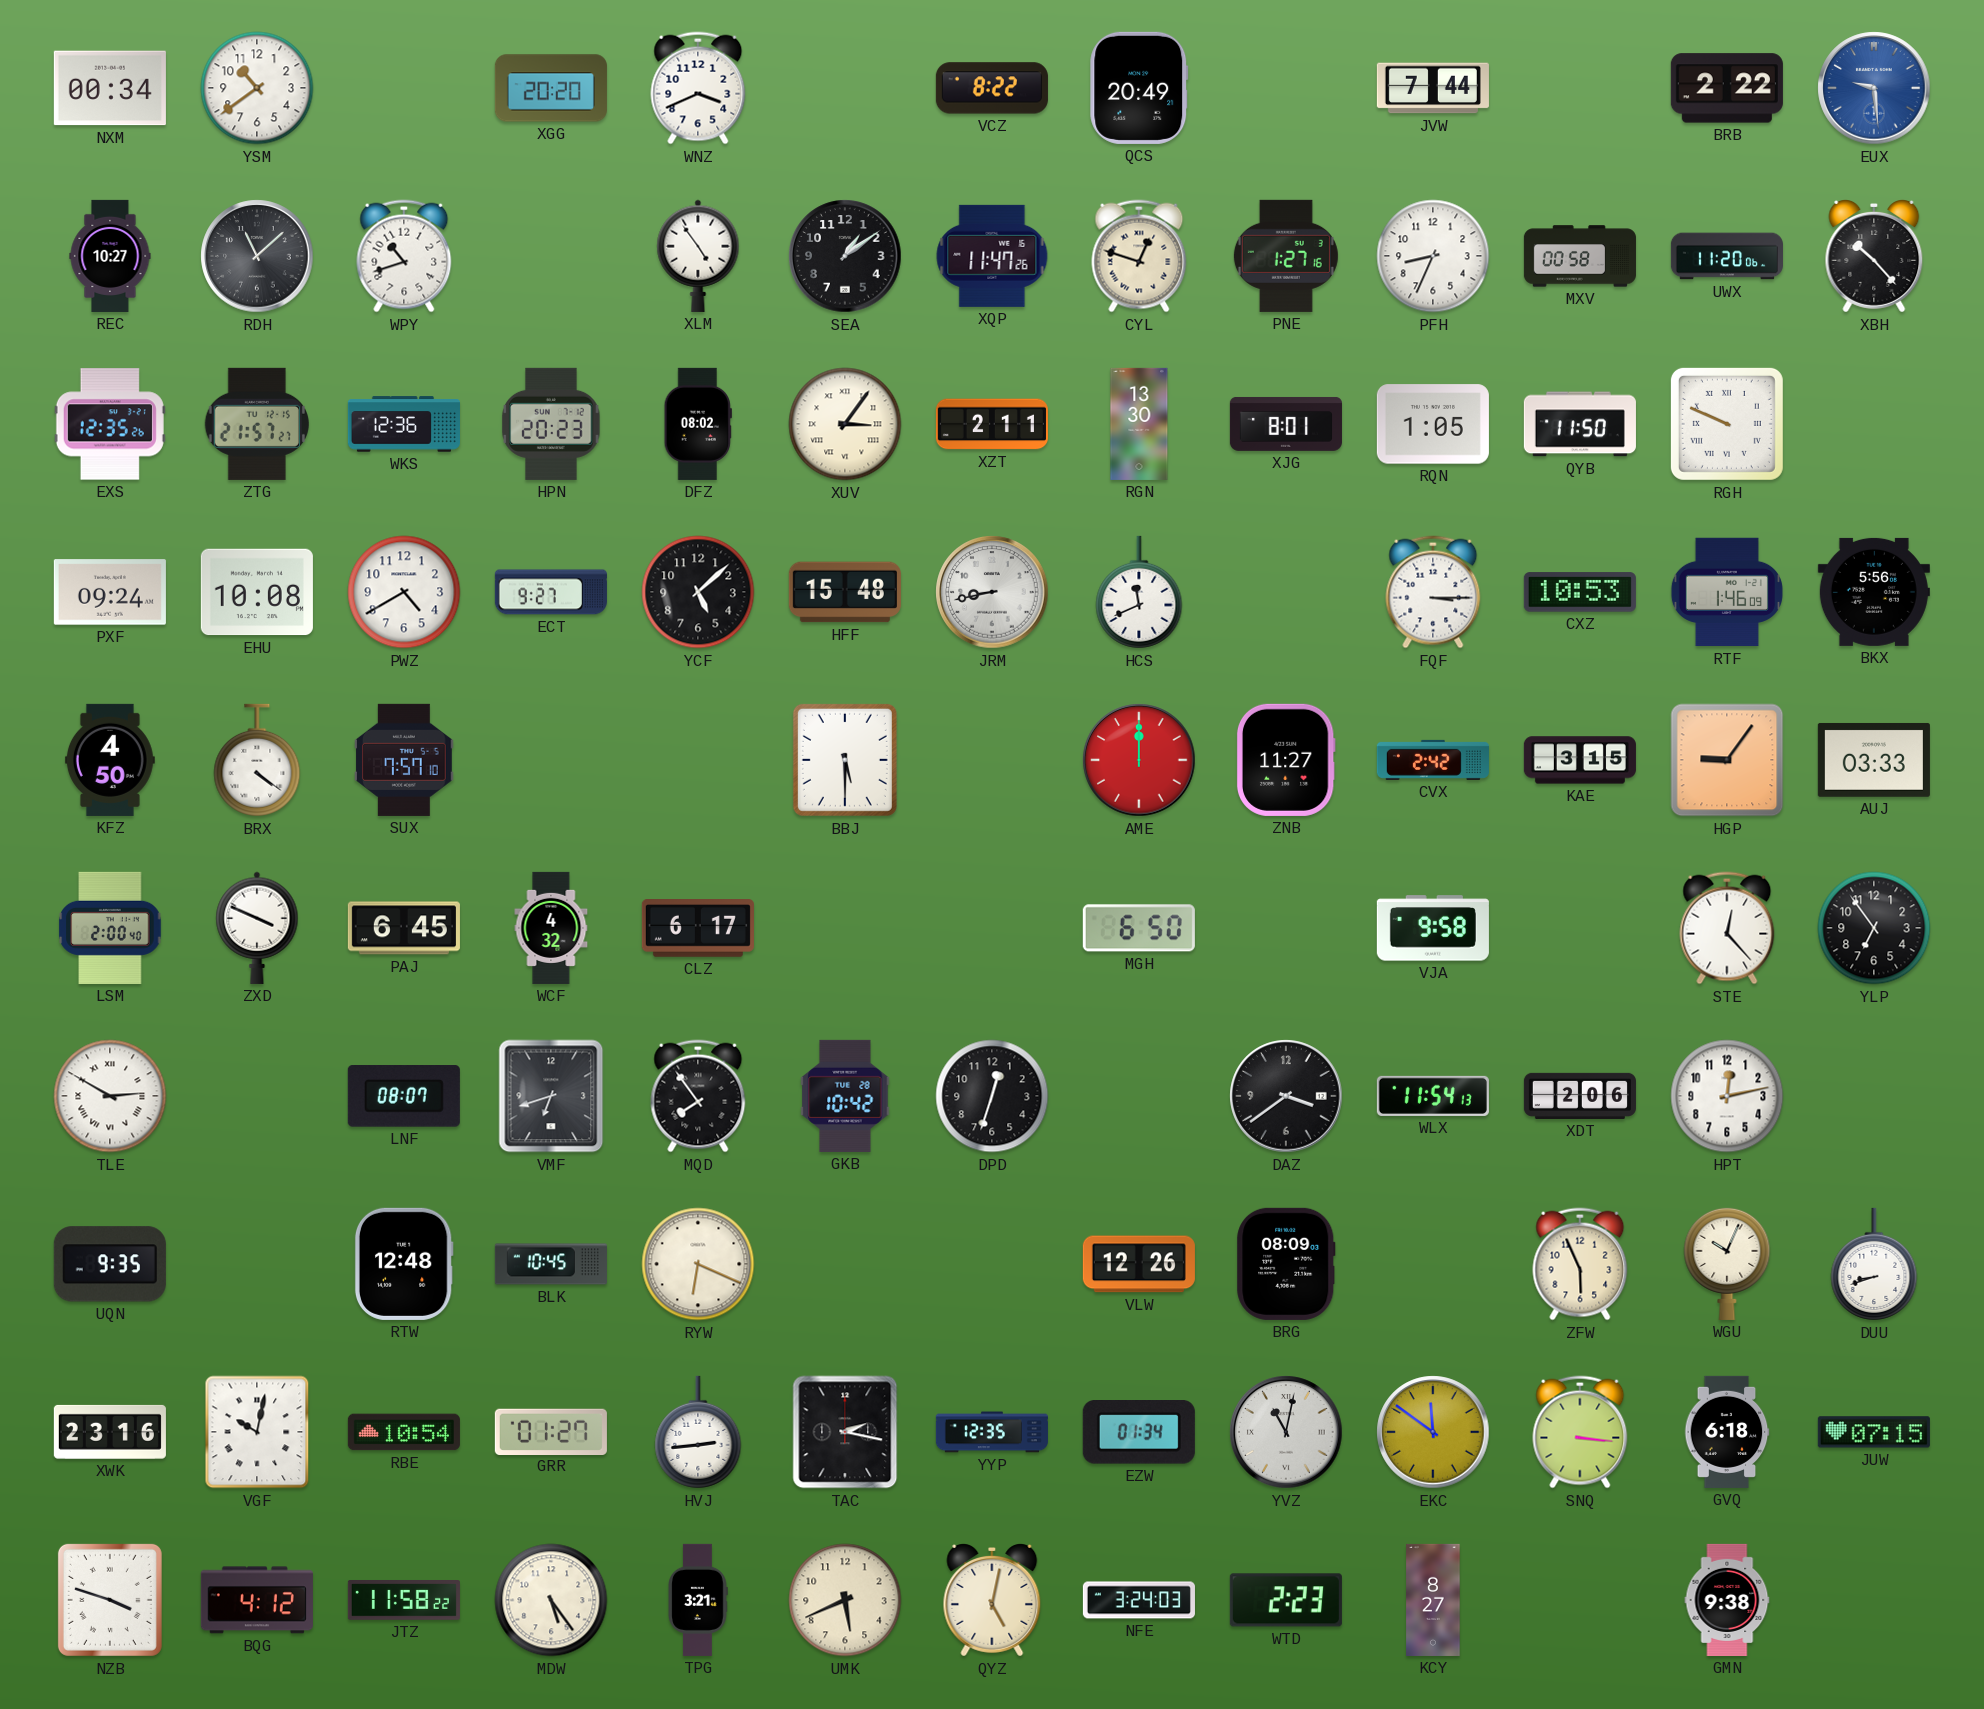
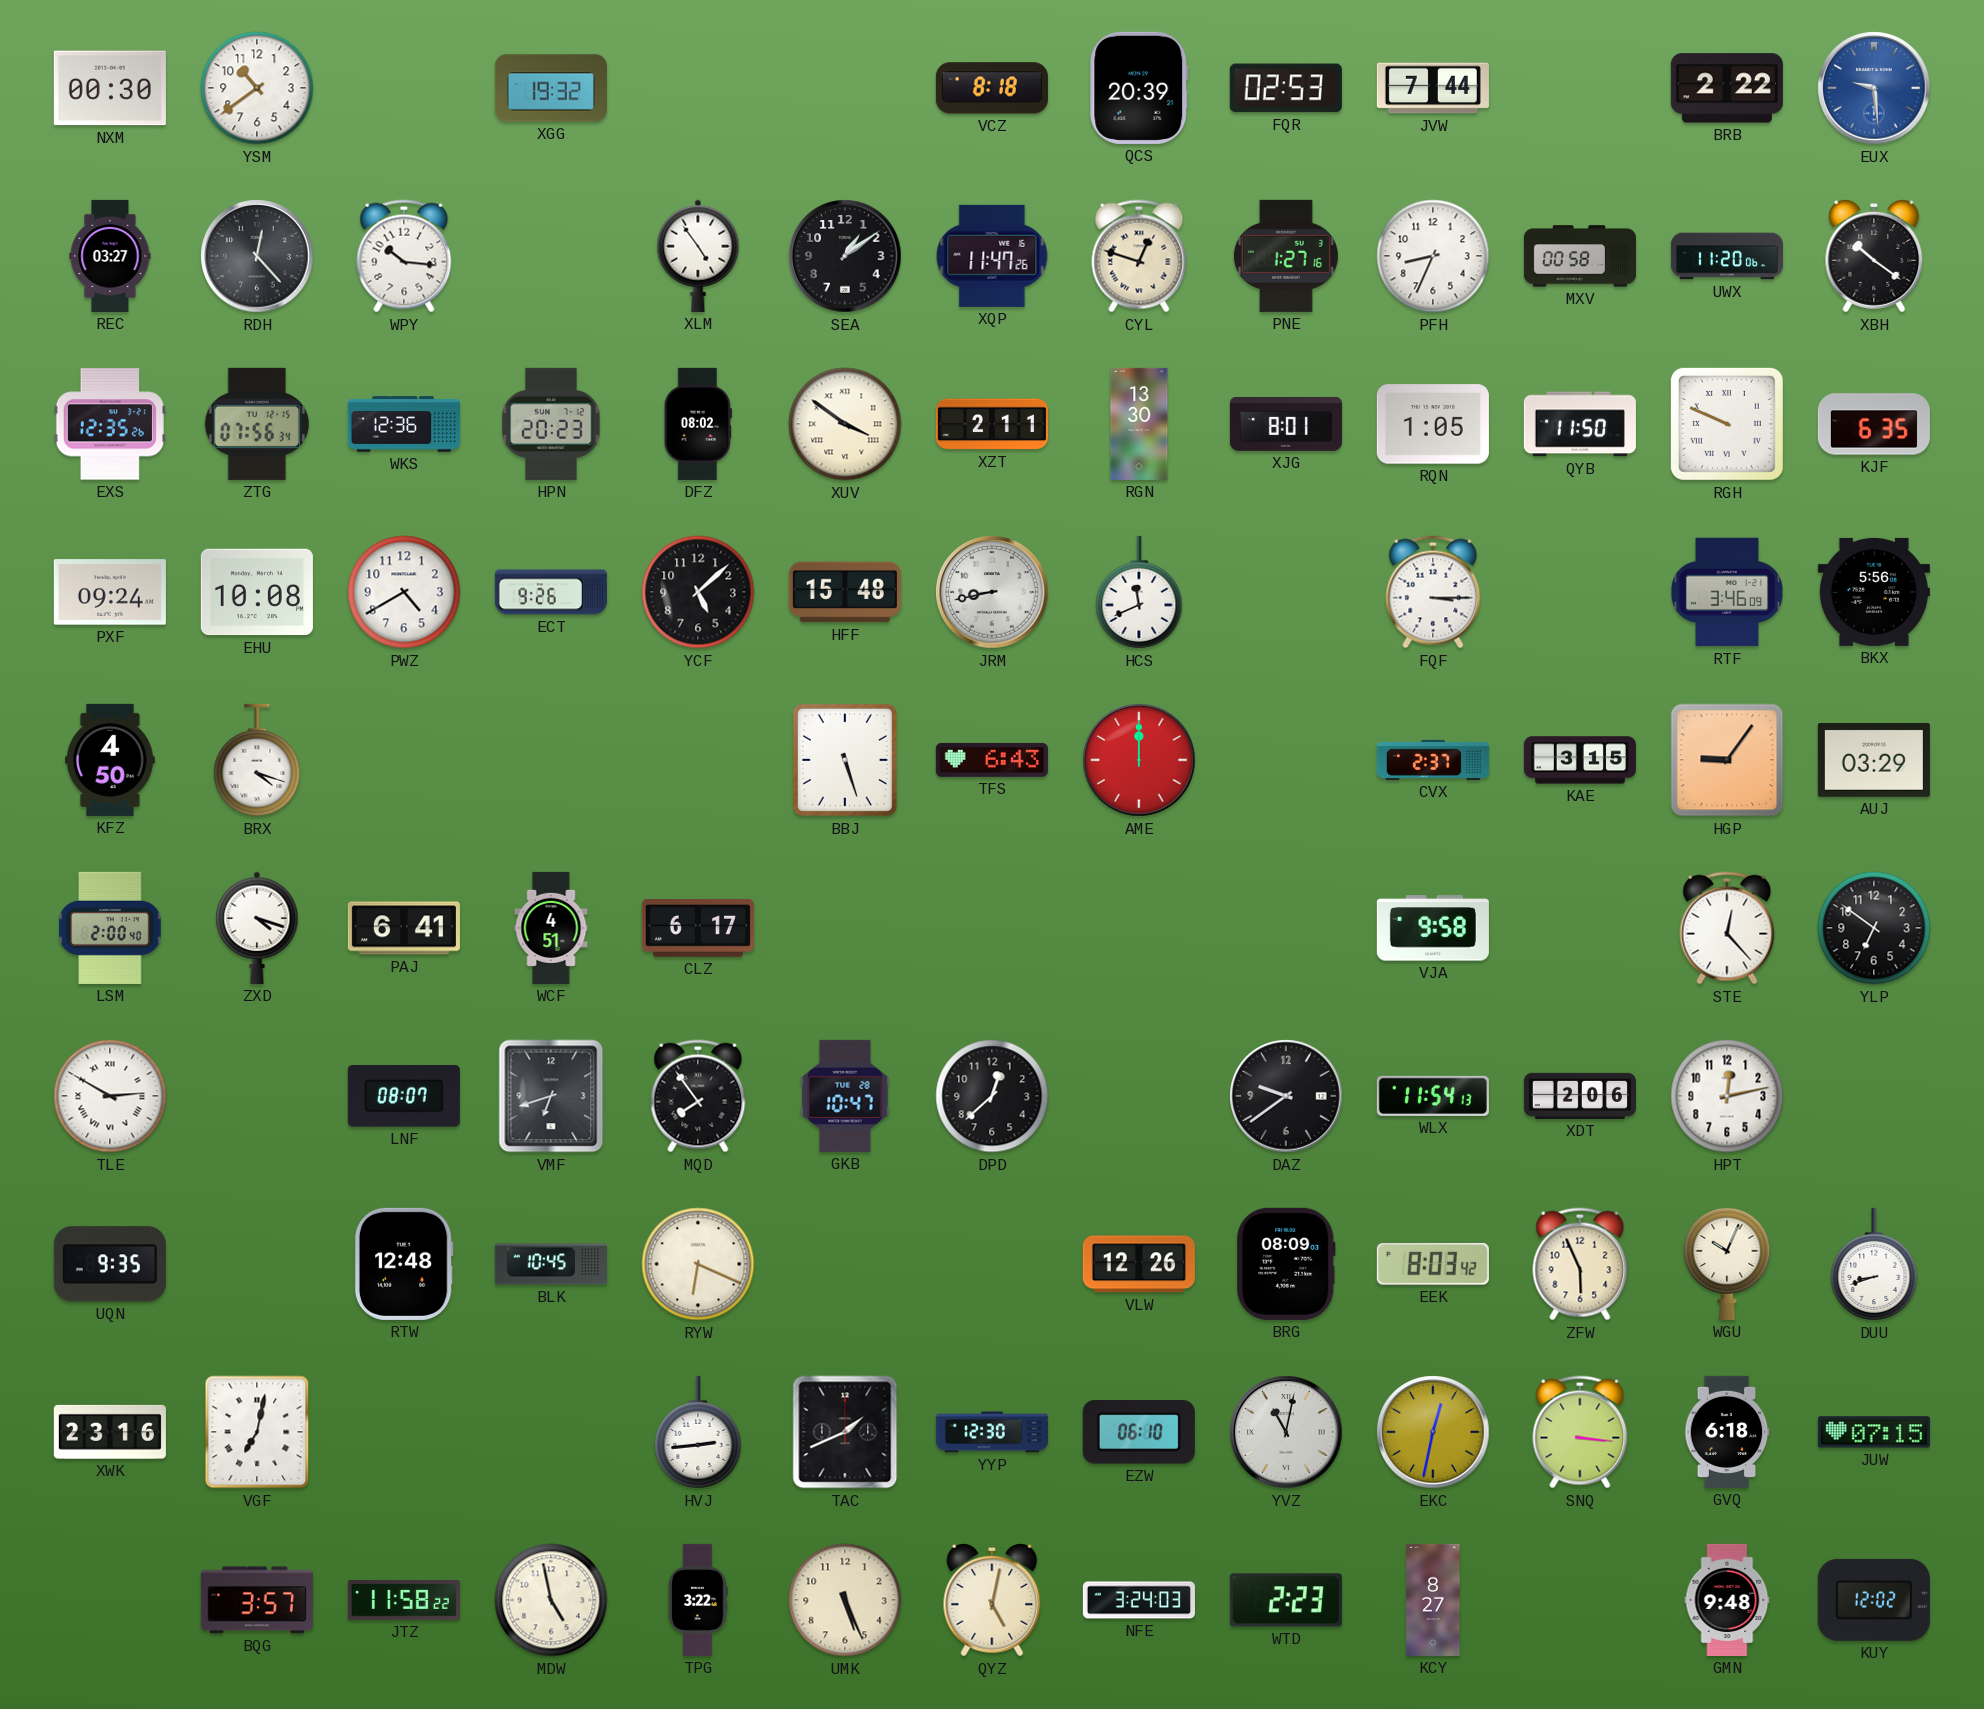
NXM: 00:34 -> 00:30 (110, 88)
XGG: 20:20 -> 19:32 (551, 88)
WNZ: 3:41 -> none (698, 88)
VCZ: 8:22 -> 8:18 (992, 88)
QCS: 20:49 -> 20:39 (1139, 88)
FQR: none -> 02:53 (1286, 88)
REC: 10:27 -> 03:27 (110, 256)
RDH: 11:08 -> 12:23 (257, 256)
WPY: 10:42 -> 10:16 (404, 256)
XBH: 10:23 -> 10:21 (1874, 257)
ZTG: 21:57 -> 07:56 (256, 424)
XUV: 3:06 -> 3:51 (845, 424)
KJF: none -> 6:35 (1874, 424)
ECT: 9:27 -> 9:26 (551, 592)
CXZ: 10:53 -> none (1580, 592)
RTF: 1:46 -> 3:46 (1727, 592)
BRX: 4:21 -> 4:18 (257, 760)
SUX: 7:57 -> none (405, 760)
BBJ: 5:30 -> 5:27 (845, 760)
TFS: none -> 6:43 (992, 760)
ZNB: 11:27 -> none (1286, 760)
CVX: 2:42 -> 2:37 (1433, 760)
AUJ: 03:33 -> 03:29 (1874, 760)
ZXD: 3:49 -> 4:18 (257, 928)
PAJ: 6:45 -> 6:41 (404, 928)
WCF: 4:32 -> 4:51 (551, 928)
MGH: 6:50 -> none (1139, 928)
YLP: 6:54 -> 6:51 (1874, 928)
GKB: 10:42 -> 10:47 (845, 1096)
DPD: 12:33 -> 12:38 (992, 1096)
DAZ: 3:39 -> 9:39 (1286, 1096)
EEK: none -> 8:03 (1433, 1265)
VGF: 10:02 -> 7:02 (257, 1432)
RBE: 10:54 -> none (404, 1432)
GRR: 01:27 -> none (551, 1431)
TAC: 2:17 -> 1:41 (845, 1432)
YYP: 12:35 -> 12:30 (992, 1432)
EZW: 01:34 -> 06:10 (1139, 1433)
EKC: 11:51 -> 12:32 (1433, 1432)
NZB: 3:48 -> none (110, 1600)
BQG: 4:12 -> 3:57 (257, 1600)
MDW: 5:24 -> 4:58 (551, 1600)
TPG: 3:21 -> 3:22 (698, 1600)
UMK: 5:41 -> 5:26 (845, 1600)
GMN: 9:38 -> 9:48 (1727, 1600)
KUY: none -> 12:02 (1874, 1600)
